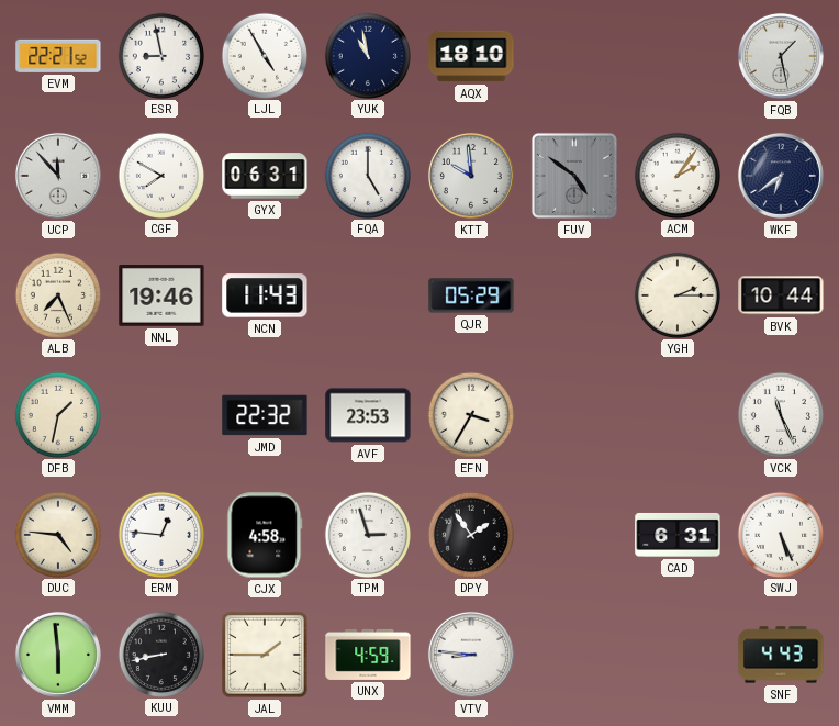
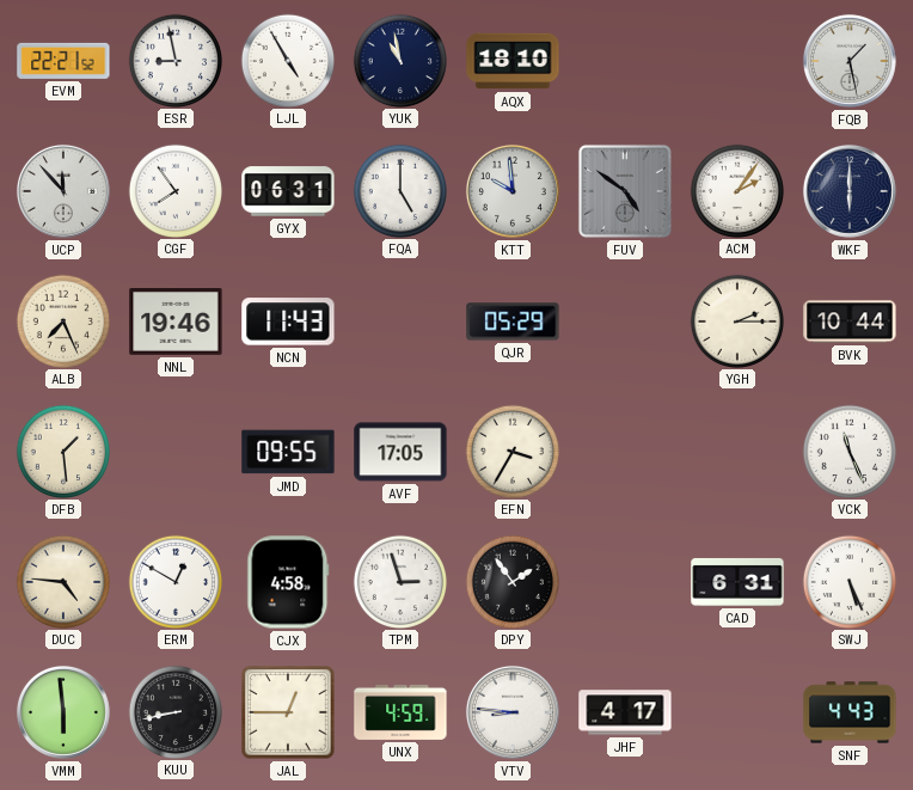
CGF: 7:50 -> 7:54 (174, 190)
WKF: 6:39 -> 6:00 (850, 191)
DFB: 1:32 -> 1:29 (62, 451)
JMD: 22:32 -> 09:55 (288, 452)
AVF: 23:53 -> 17:05 (400, 452)
ERM: 12:46 -> 12:50 (174, 581)
JAL: 1:45 -> 12:45 (289, 714)
JHF: none -> 4:17 (625, 712)
